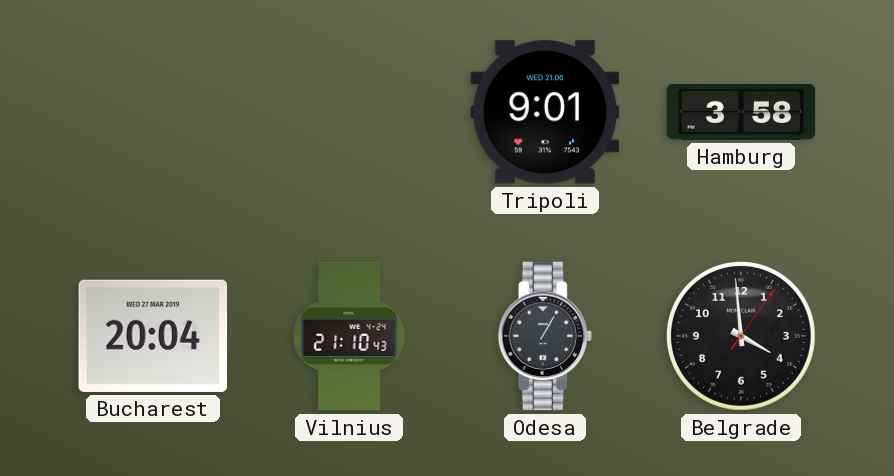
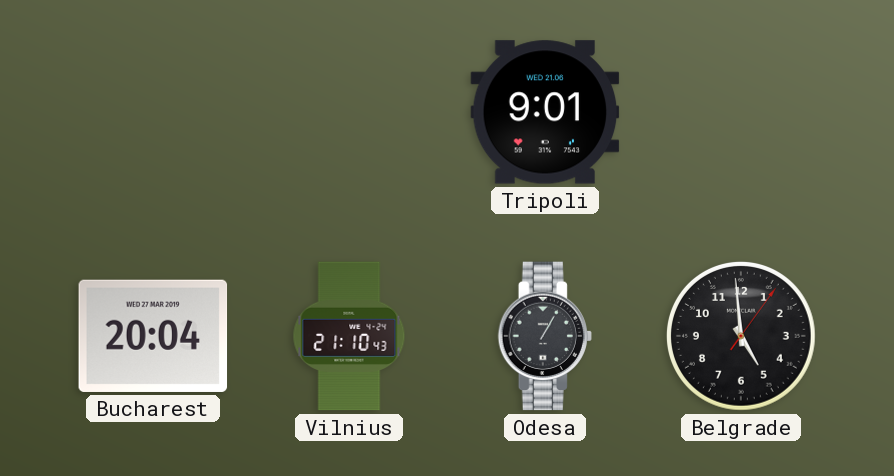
Hamburg: 3:58 -> none (741, 112)
Belgrade: 3:59 -> 4:59 (741, 336)
